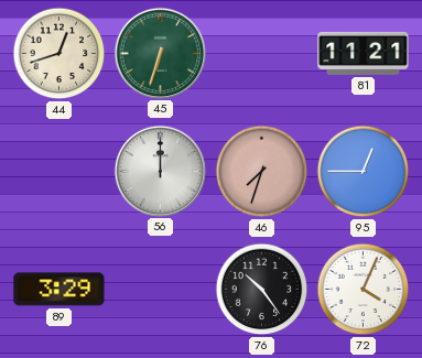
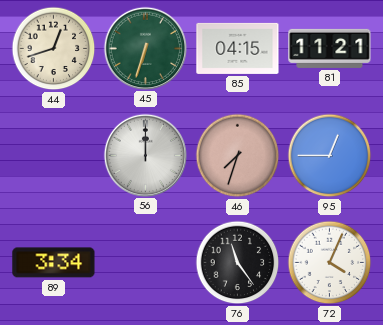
85: none -> 04:15 (238, 48)
89: 3:29 -> 3:34 (54, 263)
76: 10:24 -> 11:24 (238, 263)
